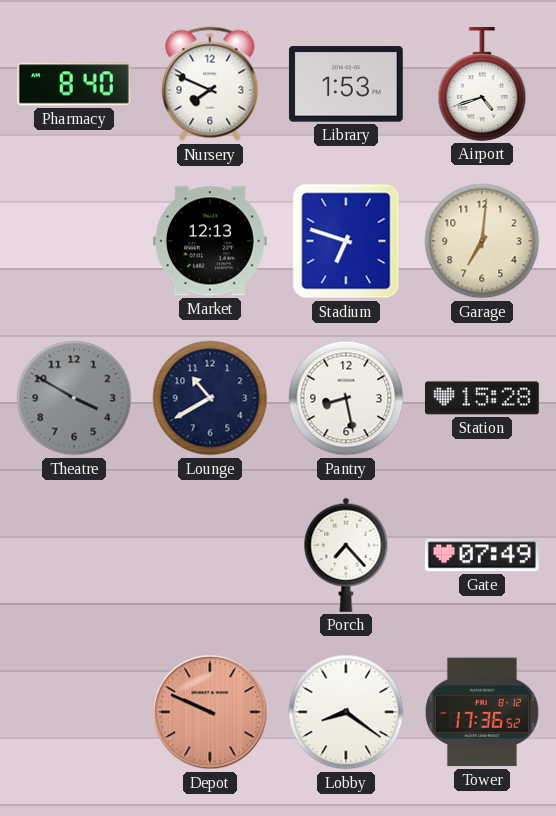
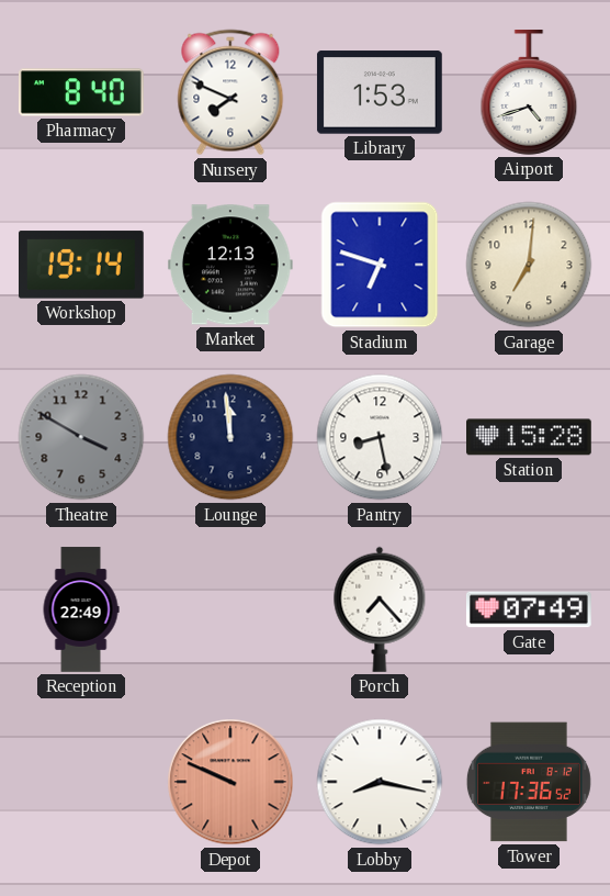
Workshop: none -> 19:14 (81, 265)
Lounge: 10:40 -> 11:59 (230, 437)
Reception: none -> 22:49 (81, 609)
Lobby: 8:21 -> 8:17 (380, 782)
